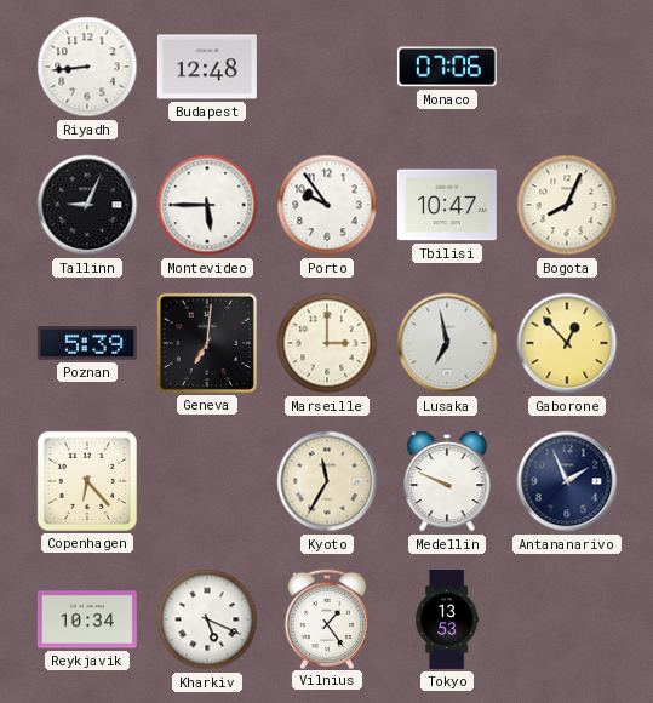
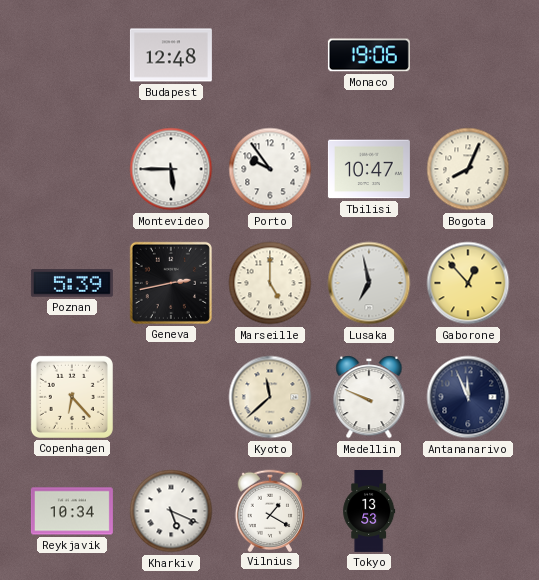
Riyadh: 8:44 -> none (87, 67)
Monaco: 07:06 -> 19:06 (369, 55)
Tallinn: 9:04 -> none (87, 205)
Geneva: 7:01 -> 2:43 (171, 283)
Marseille: 3:00 -> 5:00 (270, 283)
Kyoto: 11:35 -> 11:38 (270, 397)
Antananarivo: 1:56 -> 11:56 (468, 397)
Vilnius: 1:24 -> 1:20 (270, 510)
